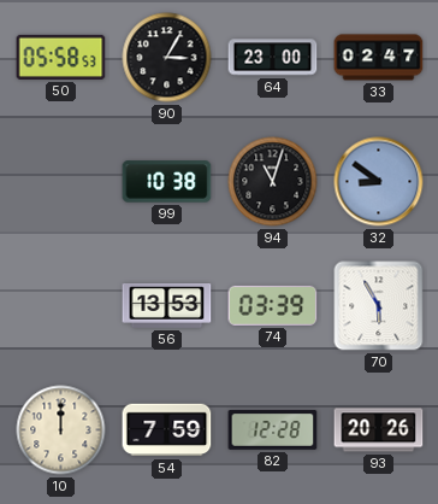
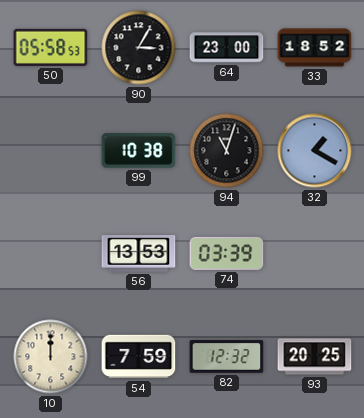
33: 02:47 -> 18:52 (315, 48)
32: 8:51 -> 1:20 (315, 151)
70: 5:55 -> none (379, 306)
82: 12:28 -> 12:32 (227, 357)
93: 20:26 -> 20:25 (315, 357)
